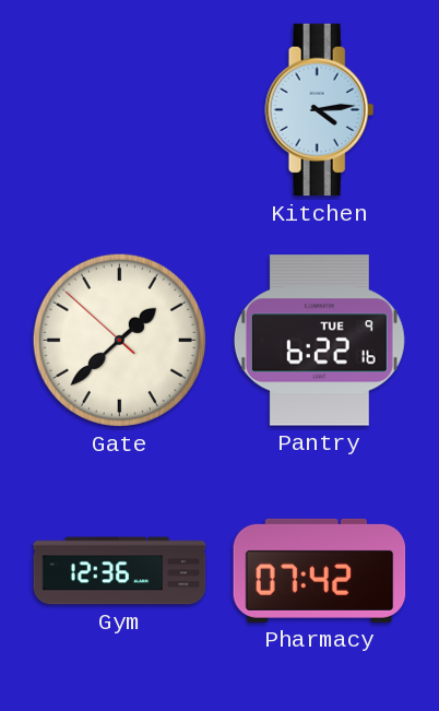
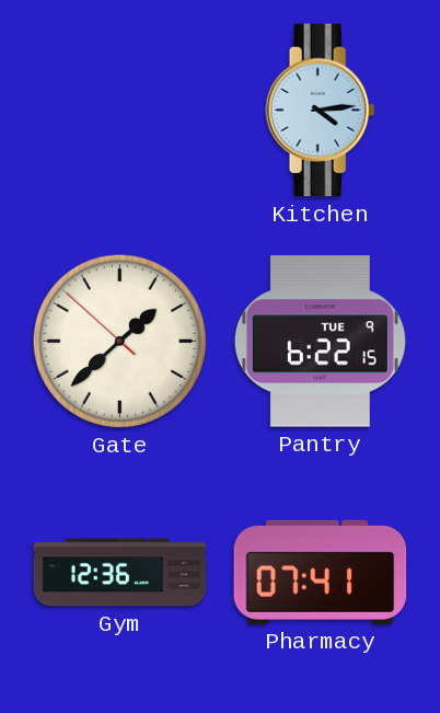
Pantry: 6:22:16 -> 6:22:15 (320, 342)
Pharmacy: 07:42 -> 07:41 (321, 572)
